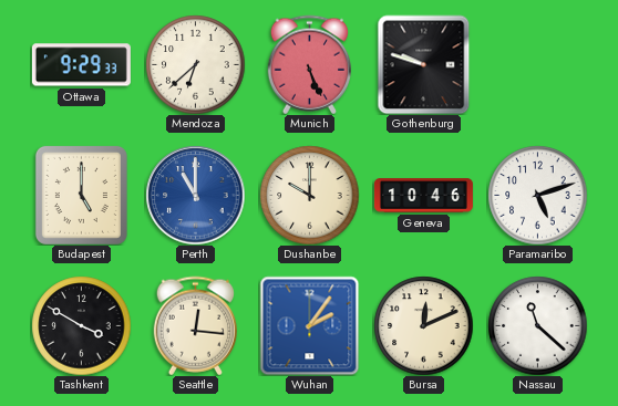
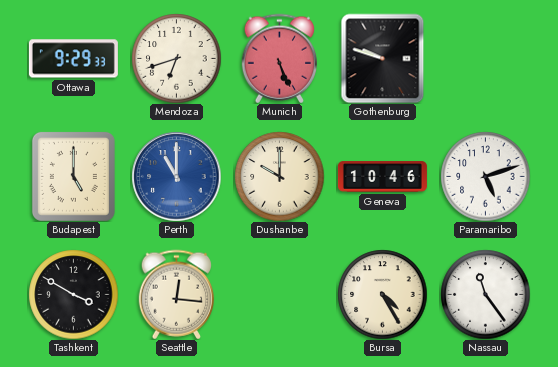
Mendoza: 6:38 -> 6:42 (176, 58)
Wuhan: 2:06 -> none (309, 325)
Bursa: 12:11 -> 4:25 (382, 294)
Nassau: 11:22 -> 11:24 (485, 294)
